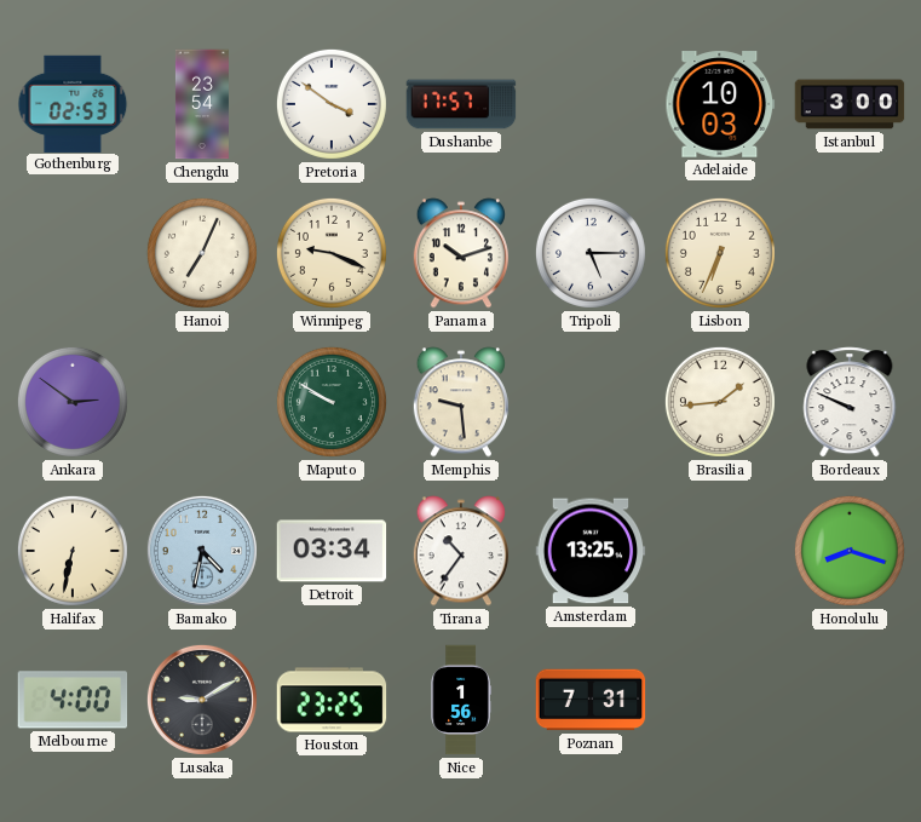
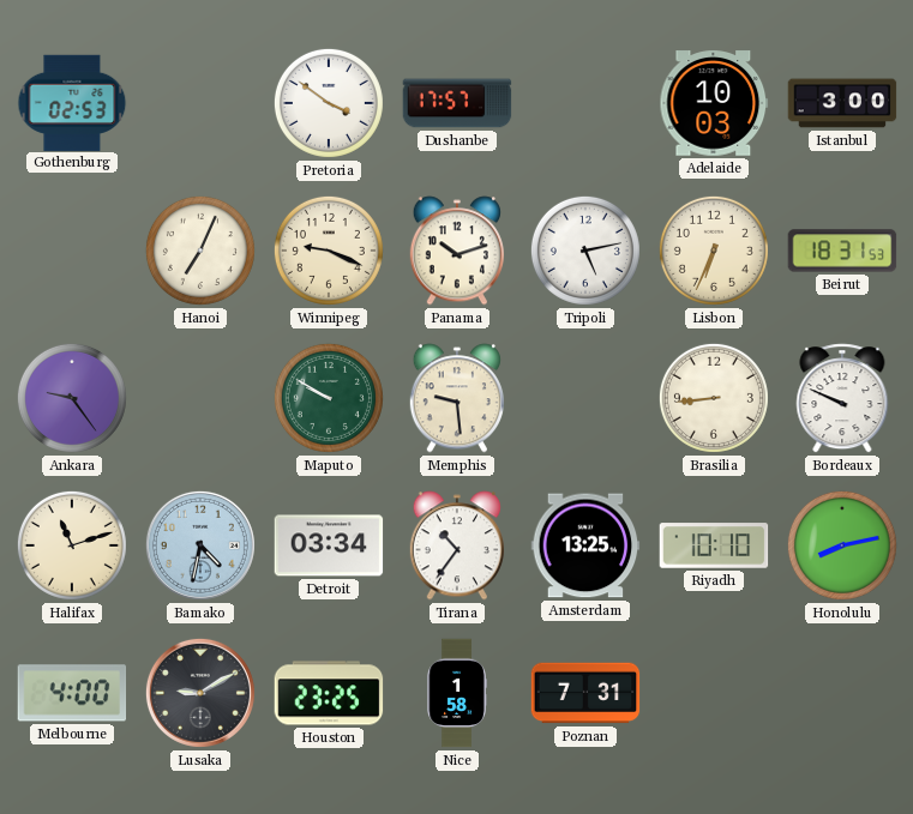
Chengdu: 23:54 -> none (202, 104)
Tripoli: 5:15 -> 5:13 (585, 251)
Beirut: none -> 18:31 (842, 251)
Ankara: 2:51 -> 9:24 (72, 398)
Brasilia: 1:44 -> 8:44 (714, 398)
Halifax: 6:32 -> 11:12 (72, 545)
Riyadh: none -> 10:10 (714, 545)
Honolulu: 8:18 -> 8:13 (842, 545)
Nice: 1:56 -> 1:58 (457, 693)
